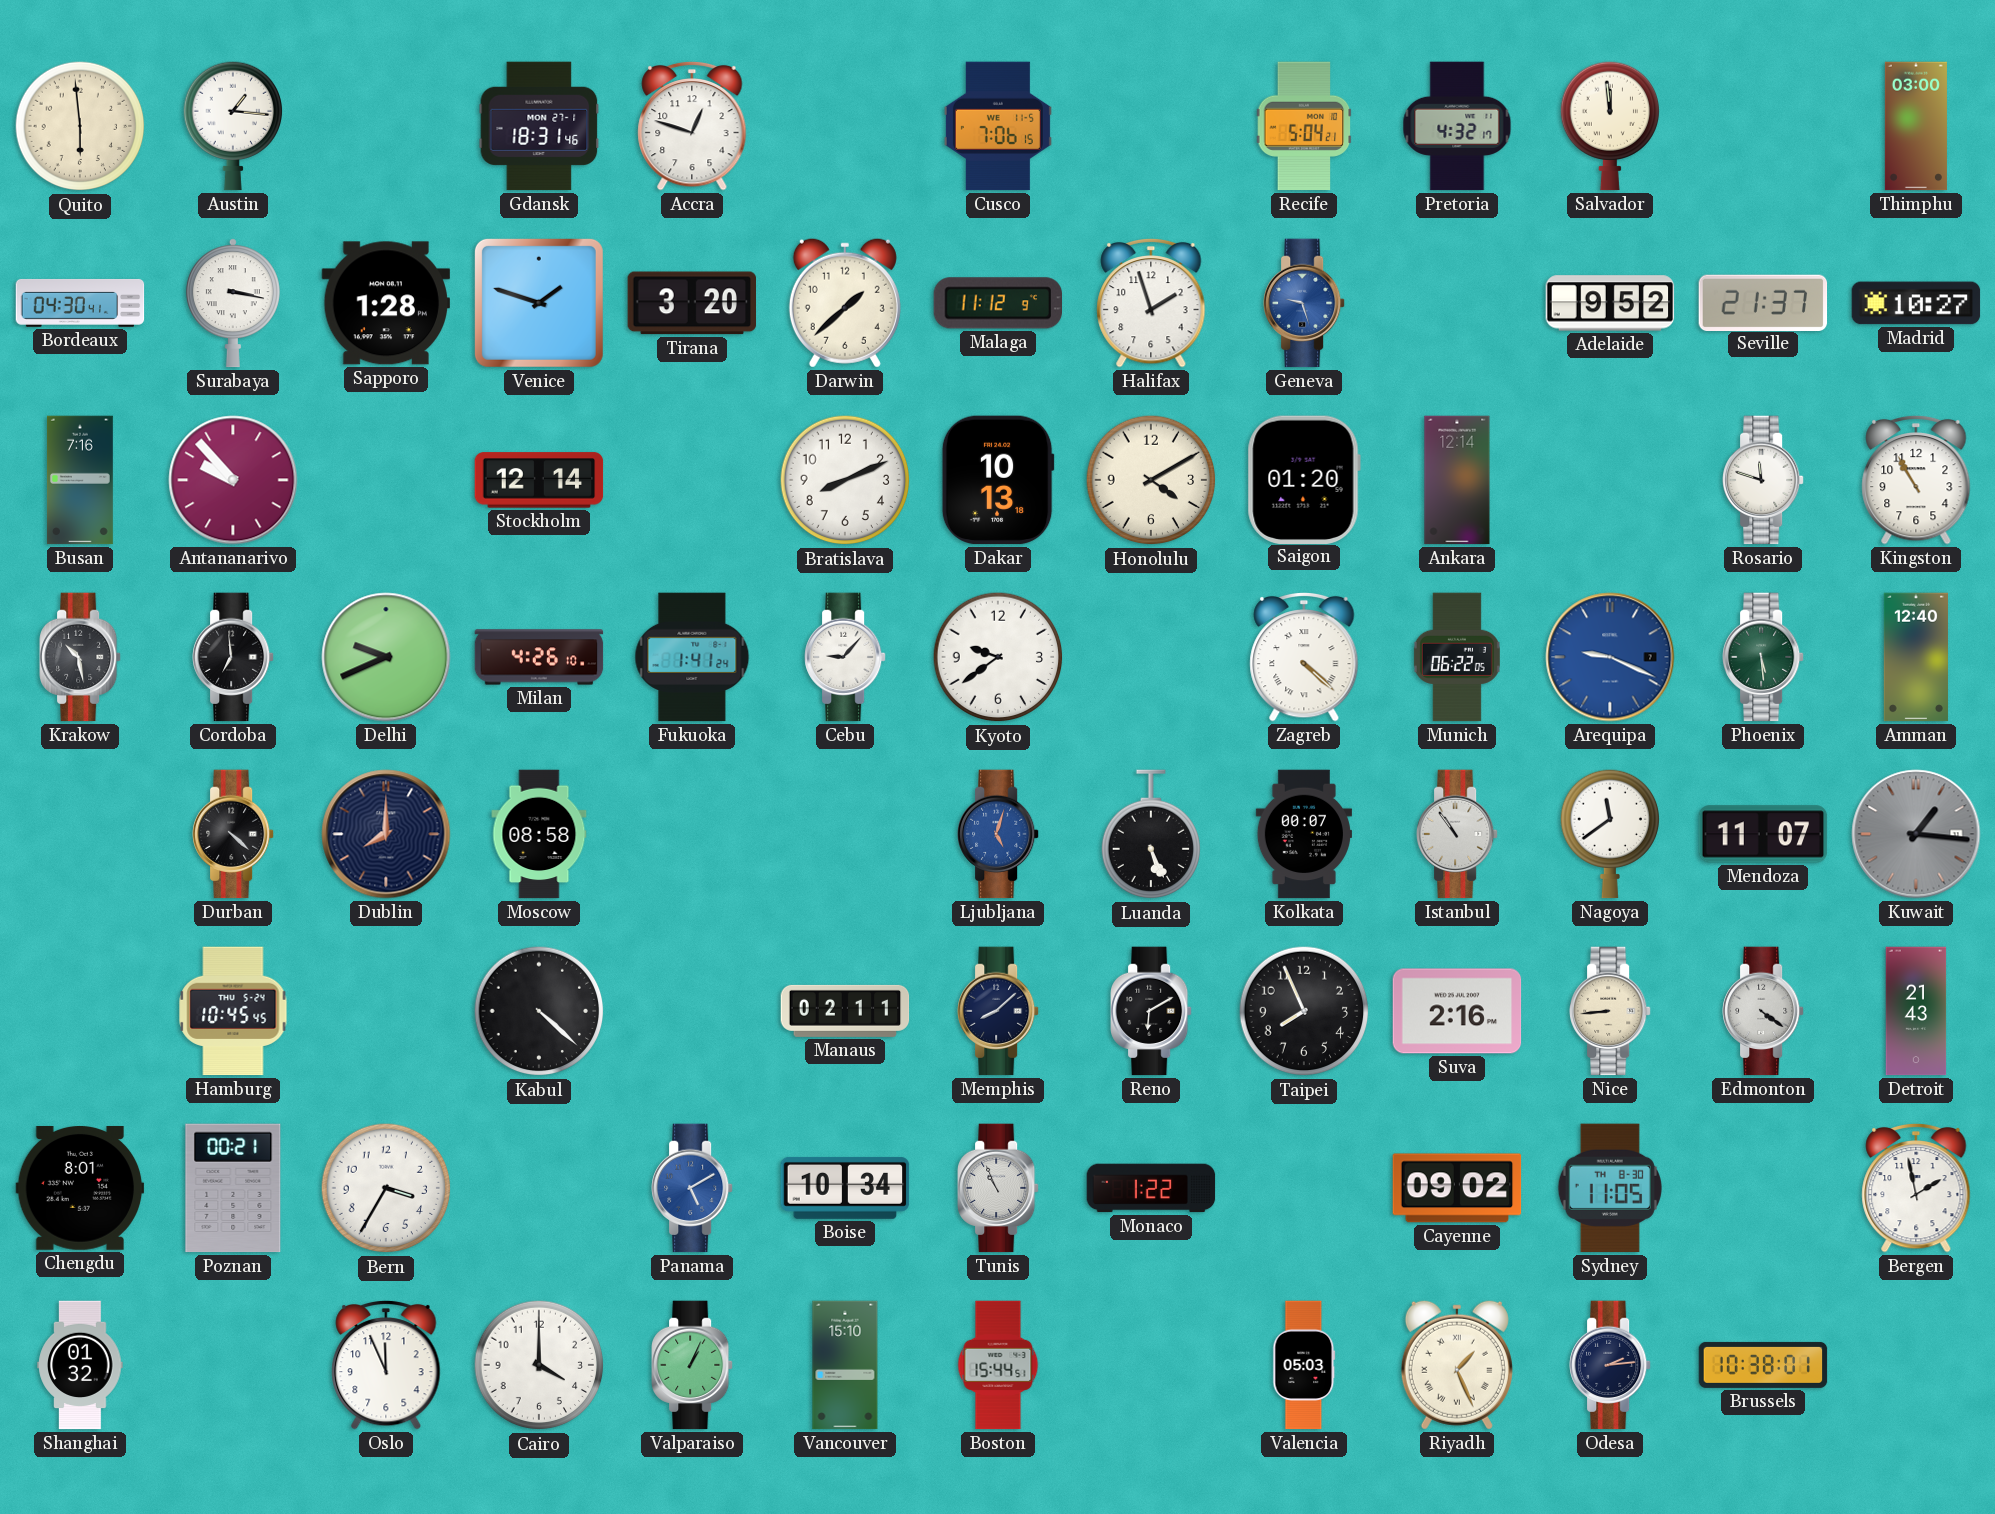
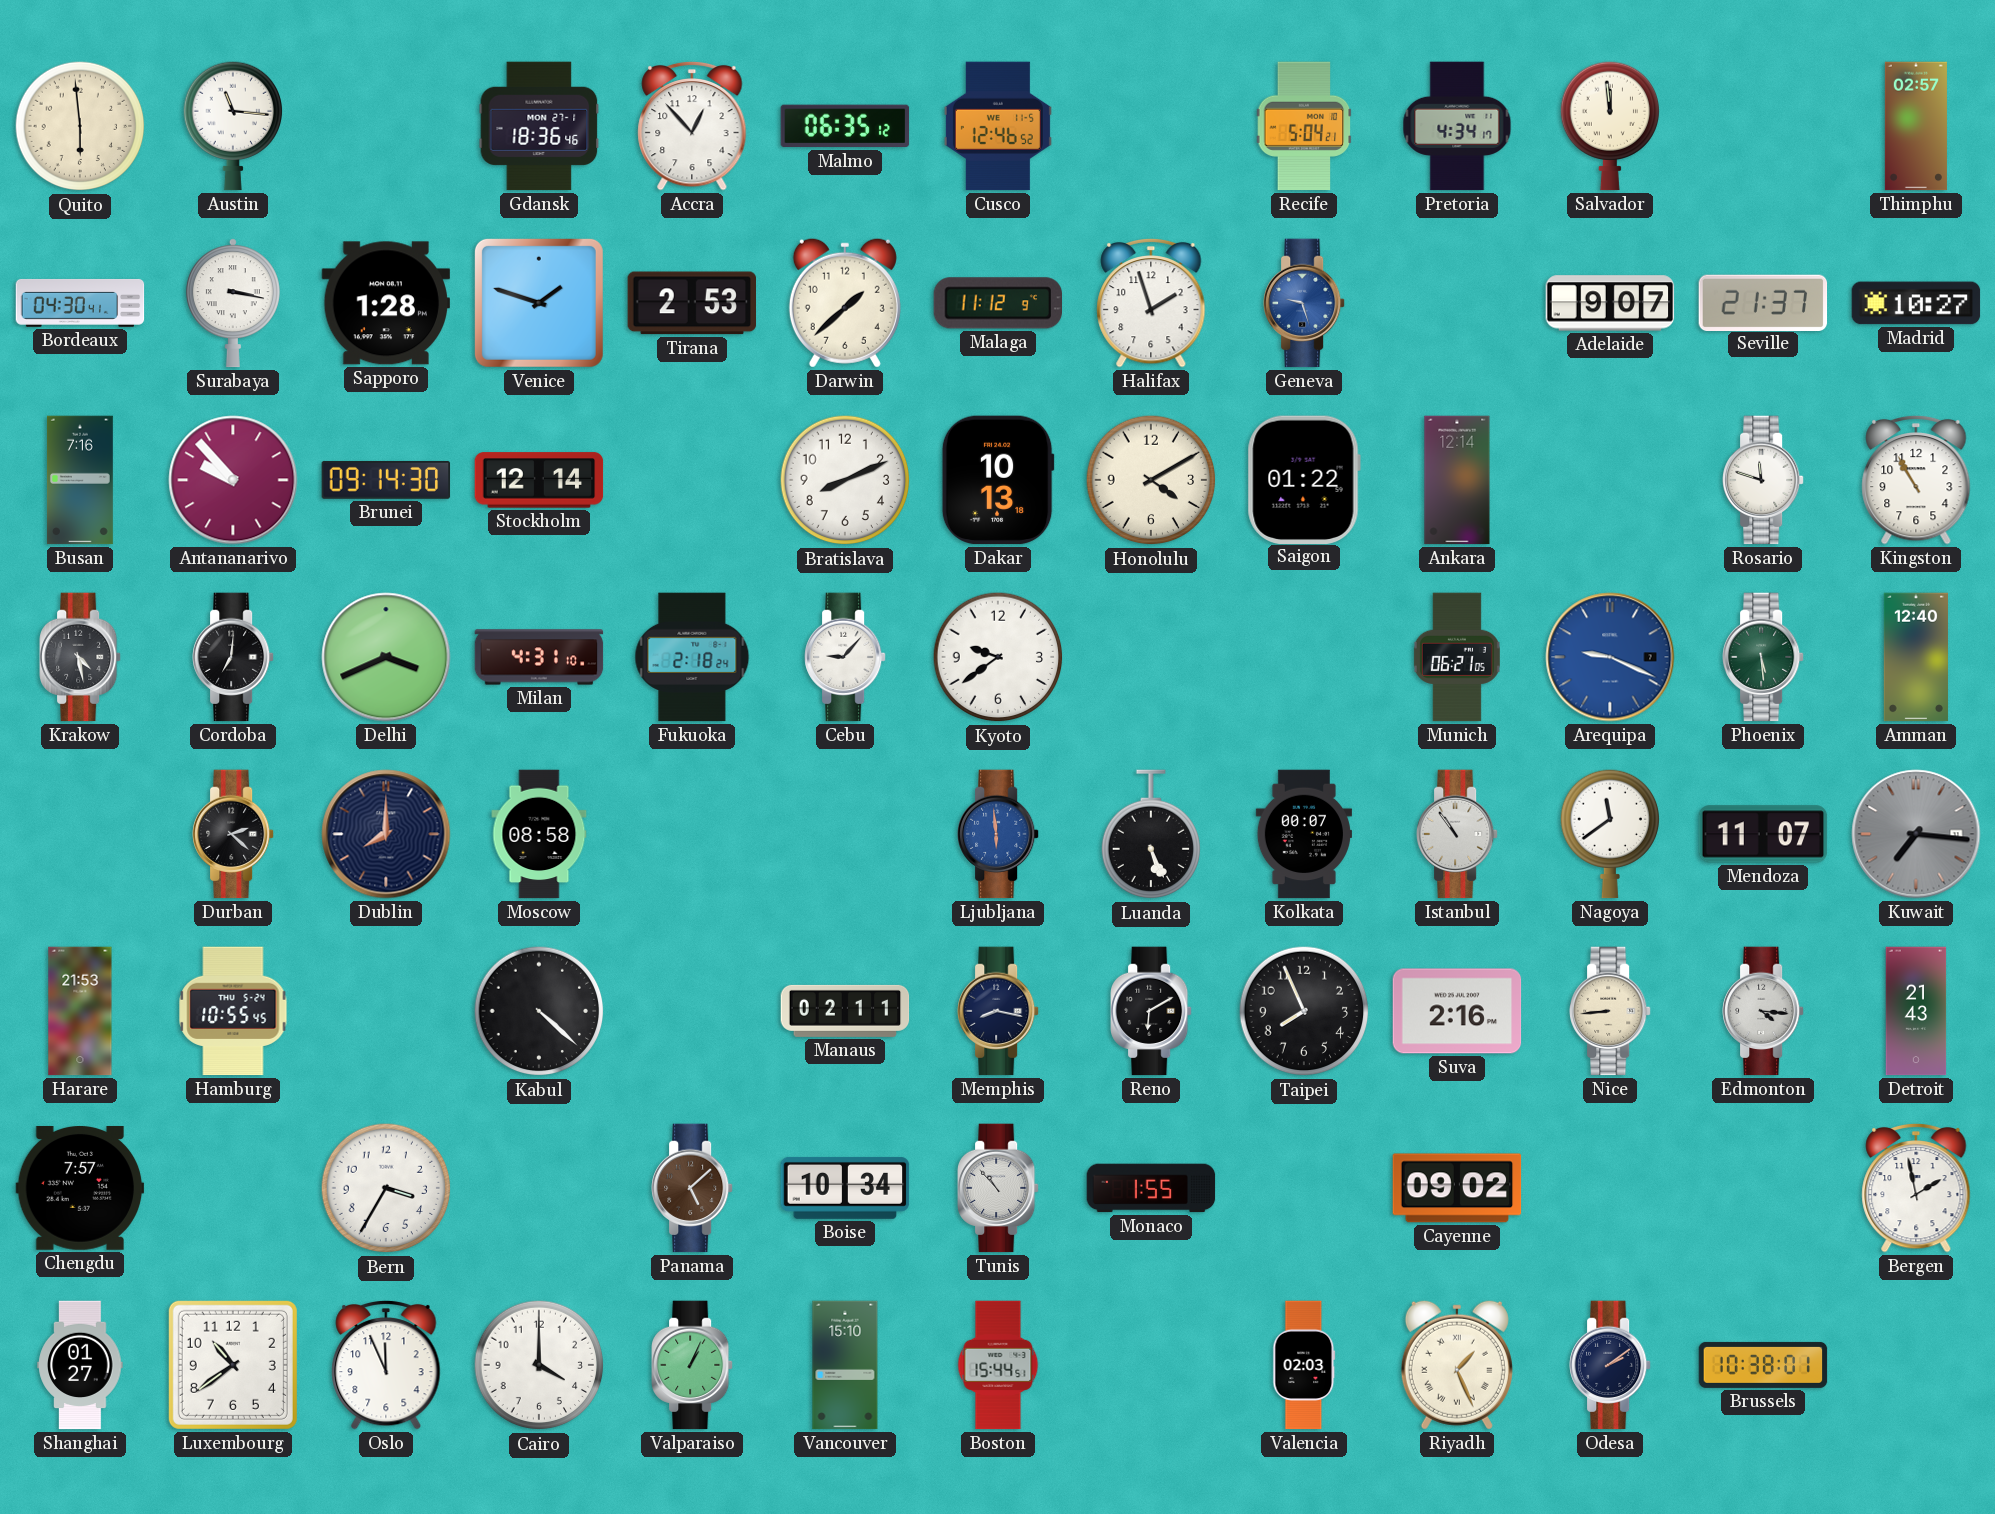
Austin: 1:16 -> 11:16 (232, 126)
Gdansk: 18:31 -> 18:36 (539, 126)
Accra: 12:48 -> 12:53 (692, 126)
Malmo: none -> 06:35 (845, 126)
Cusco: 7:06 -> 12:46 (998, 126)
Pretoria: 4:32 -> 4:34 (1457, 126)
Thimphu: 03:00 -> 02:57 (1916, 126)
Tirana: 3:20 -> 2:53 (691, 303)
Adelaide: 9:52 -> 9:07 (1610, 303)
Brunei: none -> 09:14 (386, 480)
Saigon: 01:20 -> 01:22 (1304, 479)
Krakow: 10:28 -> 4:28 (81, 657)
Cordoba: 6:59 -> 7:01 (234, 657)
Delhi: 9:41 -> 3:41 (386, 657)
Milan: 4:26 -> 4:31 (539, 657)
Fukuoka: 1:41 -> 2:18 (692, 657)
Zagreb: 4:22 -> none (1304, 657)
Munich: 06:22 -> 06:21 (1457, 657)
Durban: 4:22 -> 2:22 (234, 834)
Ljubljana: 5:03 -> 5:59 (999, 834)
Kuwait: 1:16 -> 7:16 (1916, 834)
Harare: none -> 21:53 (80, 1011)
Hamburg: 10:45 -> 10:55 (233, 1011)
Memphis: 8:08 -> 8:17 (999, 1011)
Edmonton: 4:21 -> 4:16 (1764, 1011)
Chengdu: 8:01 -> 7:57 (80, 1189)
Poznan: 00:21 -> none (233, 1188)
Panama: 5:10 -> 5:08 (693, 1188)
Panama dial: blue -> brown (693, 1188)
Tunis: 10:56 -> 10:53 (999, 1188)
Monaco: 1:22 -> 1:55 (1151, 1188)
Sydney: 11:05 -> none (1610, 1188)
Shanghai: 01:32 -> 01:27 (80, 1365)
Luxembourg: none -> 10:39 (233, 1365)
Valencia: 05:03 -> 02:03 (1304, 1365)
Odesa: 2:14 -> 2:09 (1611, 1365)
